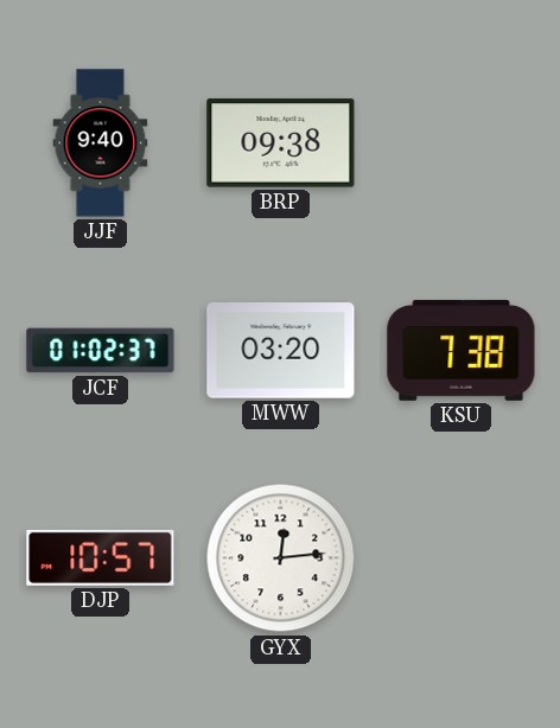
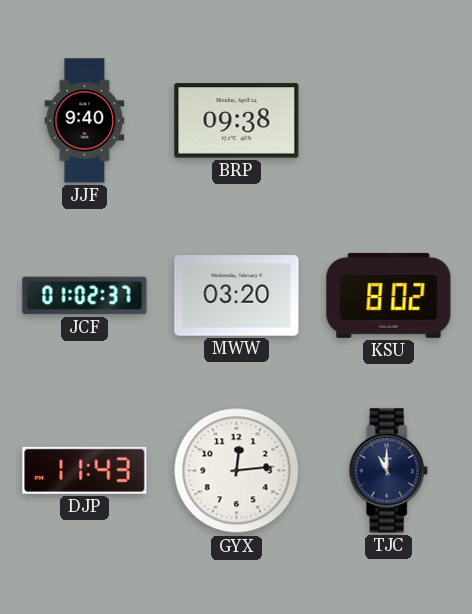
KSU: 7:38 -> 8:02 (389, 295)
DJP: 10:57 -> 11:43 (85, 470)
TJC: none -> 11:00 (388, 471)
